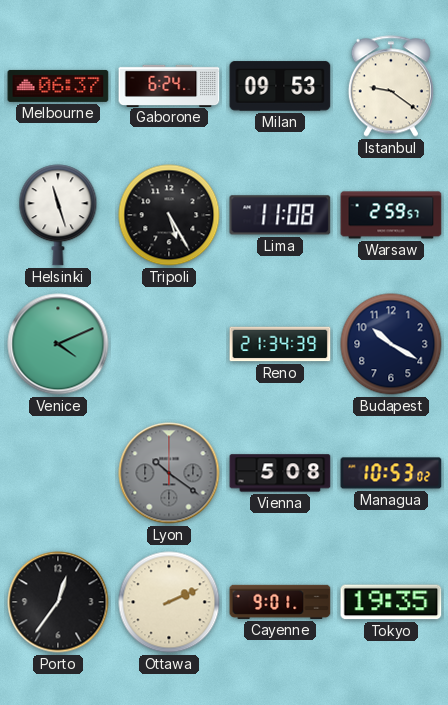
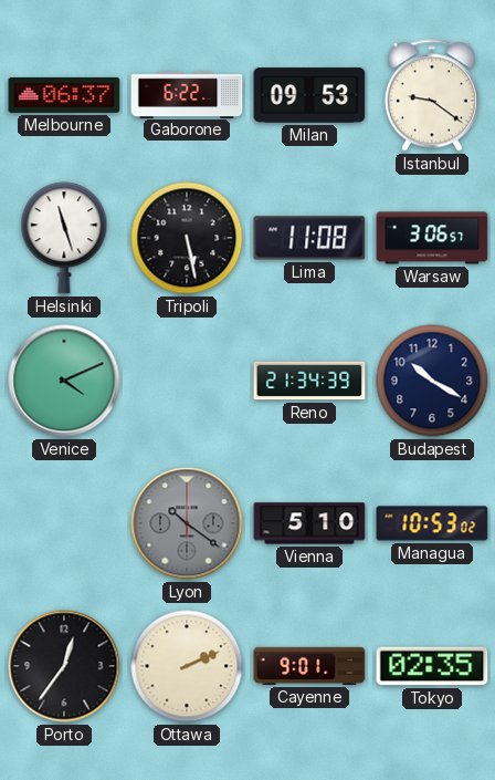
Gaborone: 6:24 -> 6:22 (187, 94)
Tripoli: 5:25 -> 5:28 (187, 238)
Warsaw: 2:59 -> 3:06 (432, 238)
Vienna: 5:08 -> 5:10 (309, 523)
Tokyo: 19:35 -> 02:35 (432, 666)
